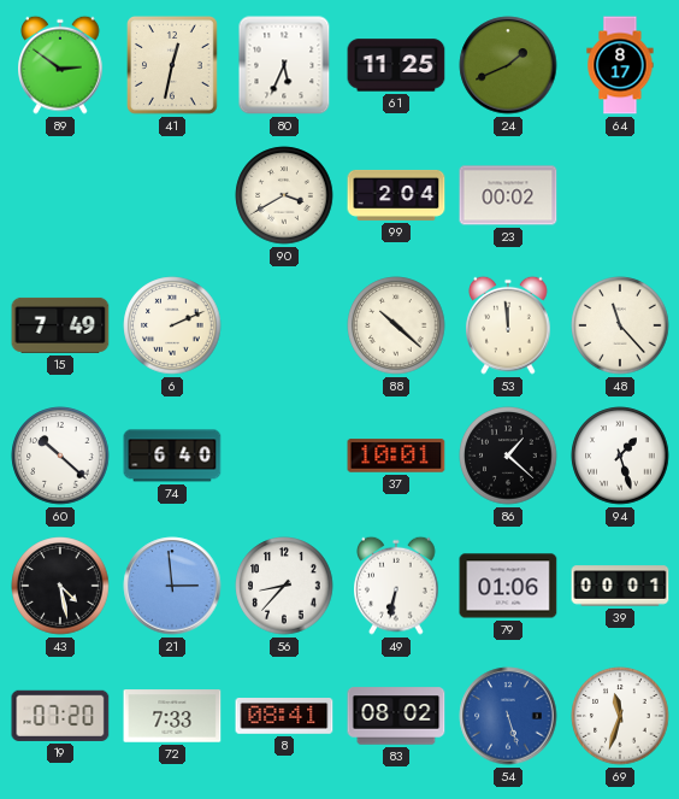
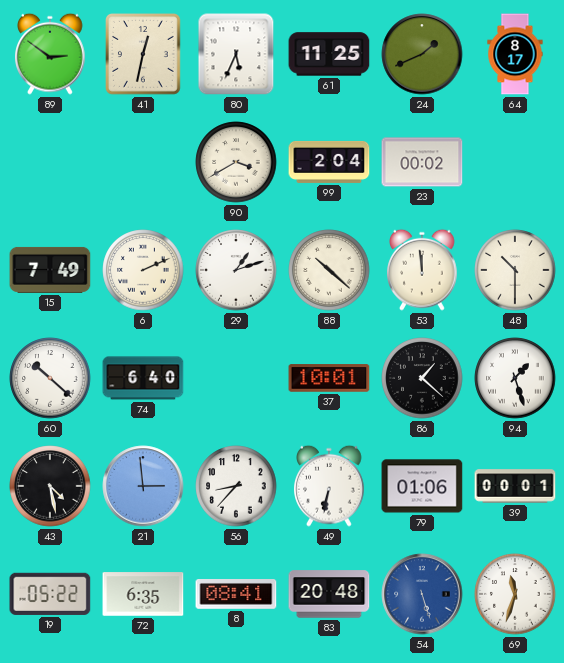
29: none -> 1:12 (236, 270)
48: 11:23 -> 10:30 (515, 270)
19: 07:20 -> 05:22 (50, 594)
72: 7:33 -> 6:35 (143, 594)
83: 08:02 -> 20:48 (329, 594)
